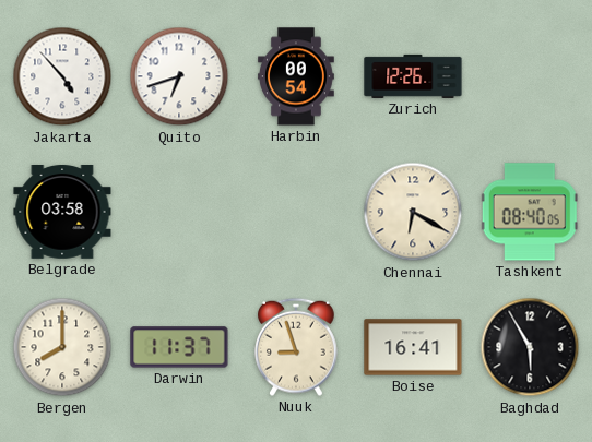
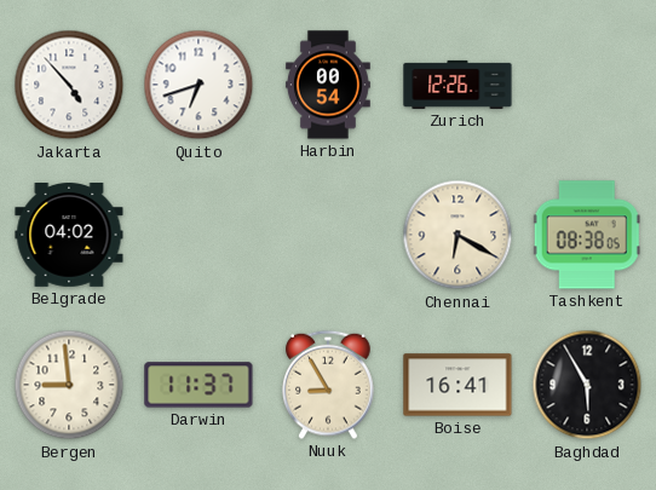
Belgrade: 03:58 -> 04:02 (69, 236)
Tashkent: 08:40 -> 08:38 (587, 235)
Bergen: 8:00 -> 8:59 (69, 385)
Nuuk: 8:57 -> 8:55 (329, 385)
